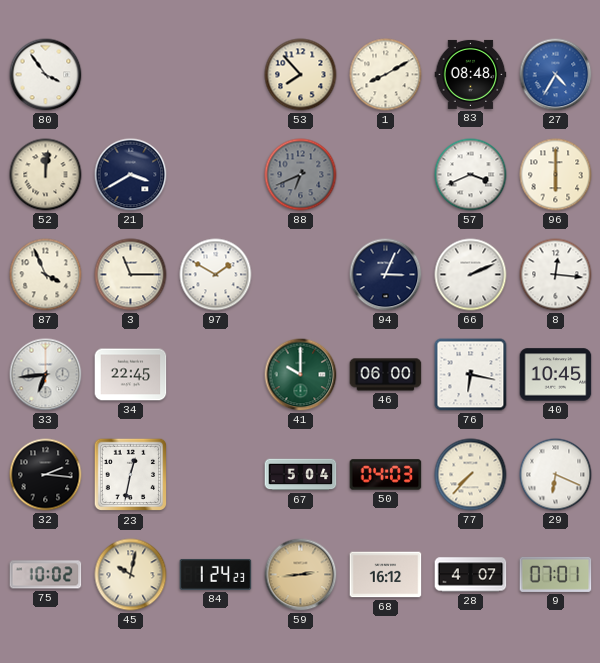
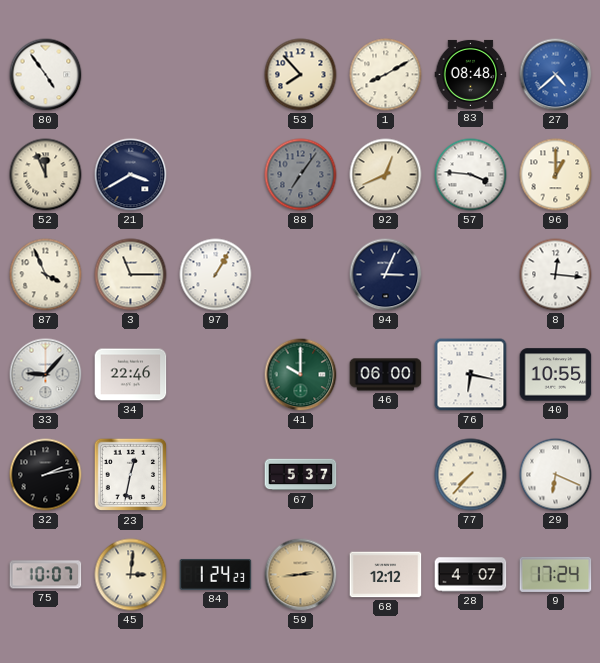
80: 3:54 -> 4:54 (46, 75)
27: 4:35 -> 4:38 (556, 75)
52: 12:01 -> 11:56 (46, 175)
88: 6:41 -> 7:06 (301, 175)
92: none -> 12:41 (386, 175)
57: 3:41 -> 3:46 (471, 175)
96: 6:00 -> 1:00 (556, 175)
97: 1:50 -> 1:05 (216, 275)
66: 2:11 -> none (471, 275)
33: 6:44 -> 9:07 (46, 375)
34: 22:45 -> 22:46 (131, 375)
40: 10:45 -> 10:55 (556, 375)
32: 2:16 -> 2:13 (46, 475)
67: 5:04 -> 5:37 (301, 475)
50: 04:03 -> none (386, 475)
75: 10:02 -> 10:07 (46, 575)
45: 10:02 -> 3:01 (131, 575)
68: 16:12 -> 12:12 (386, 575)
9: 07:01 -> 17:24 (556, 574)
